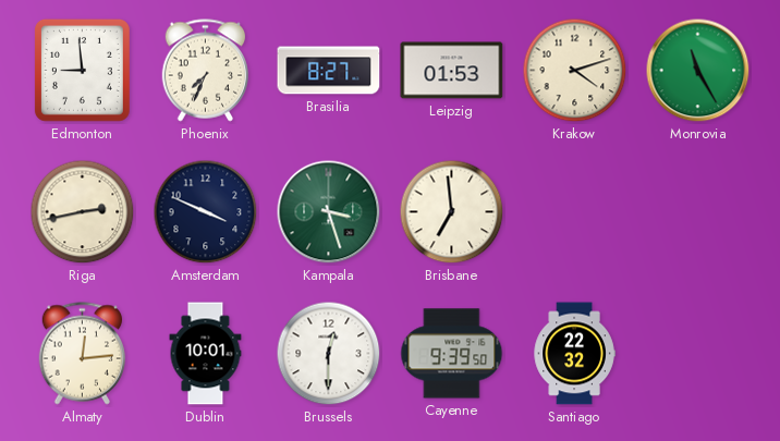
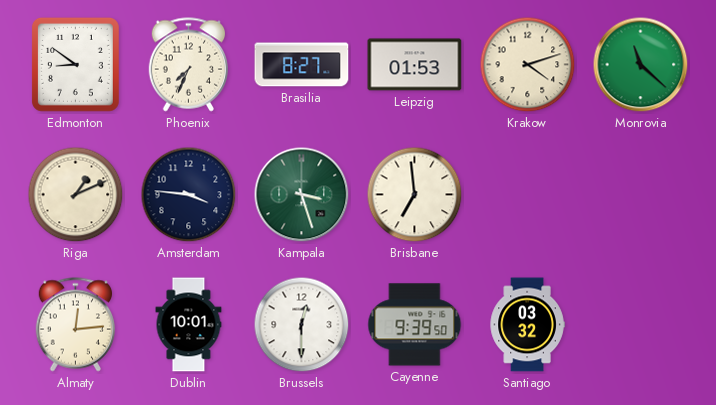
Edmonton: 8:59 -> 8:51 (75, 64)
Monrovia: 11:25 -> 11:22 (641, 65)
Riga: 2:43 -> 1:11 (76, 195)
Amsterdam: 3:49 -> 3:46 (189, 195)
Santiago: 22:32 -> 03:32 (527, 325)
